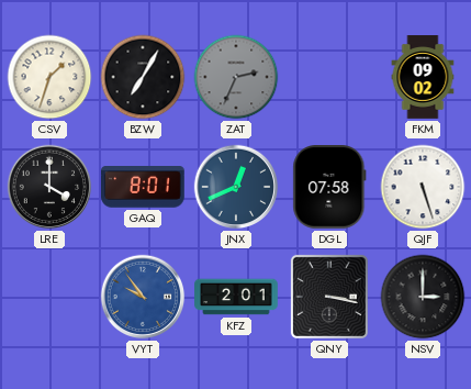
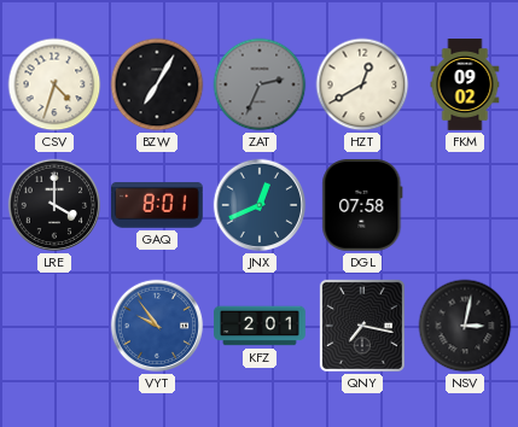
CSV: 1:33 -> 4:33 (54, 84)
HZT: none -> 12:40 (362, 84)
QJF: 5:27 -> none (423, 187)
QNY: 3:17 -> 7:17 (362, 326)
NSV: 3:00 -> 3:02 (465, 326)
